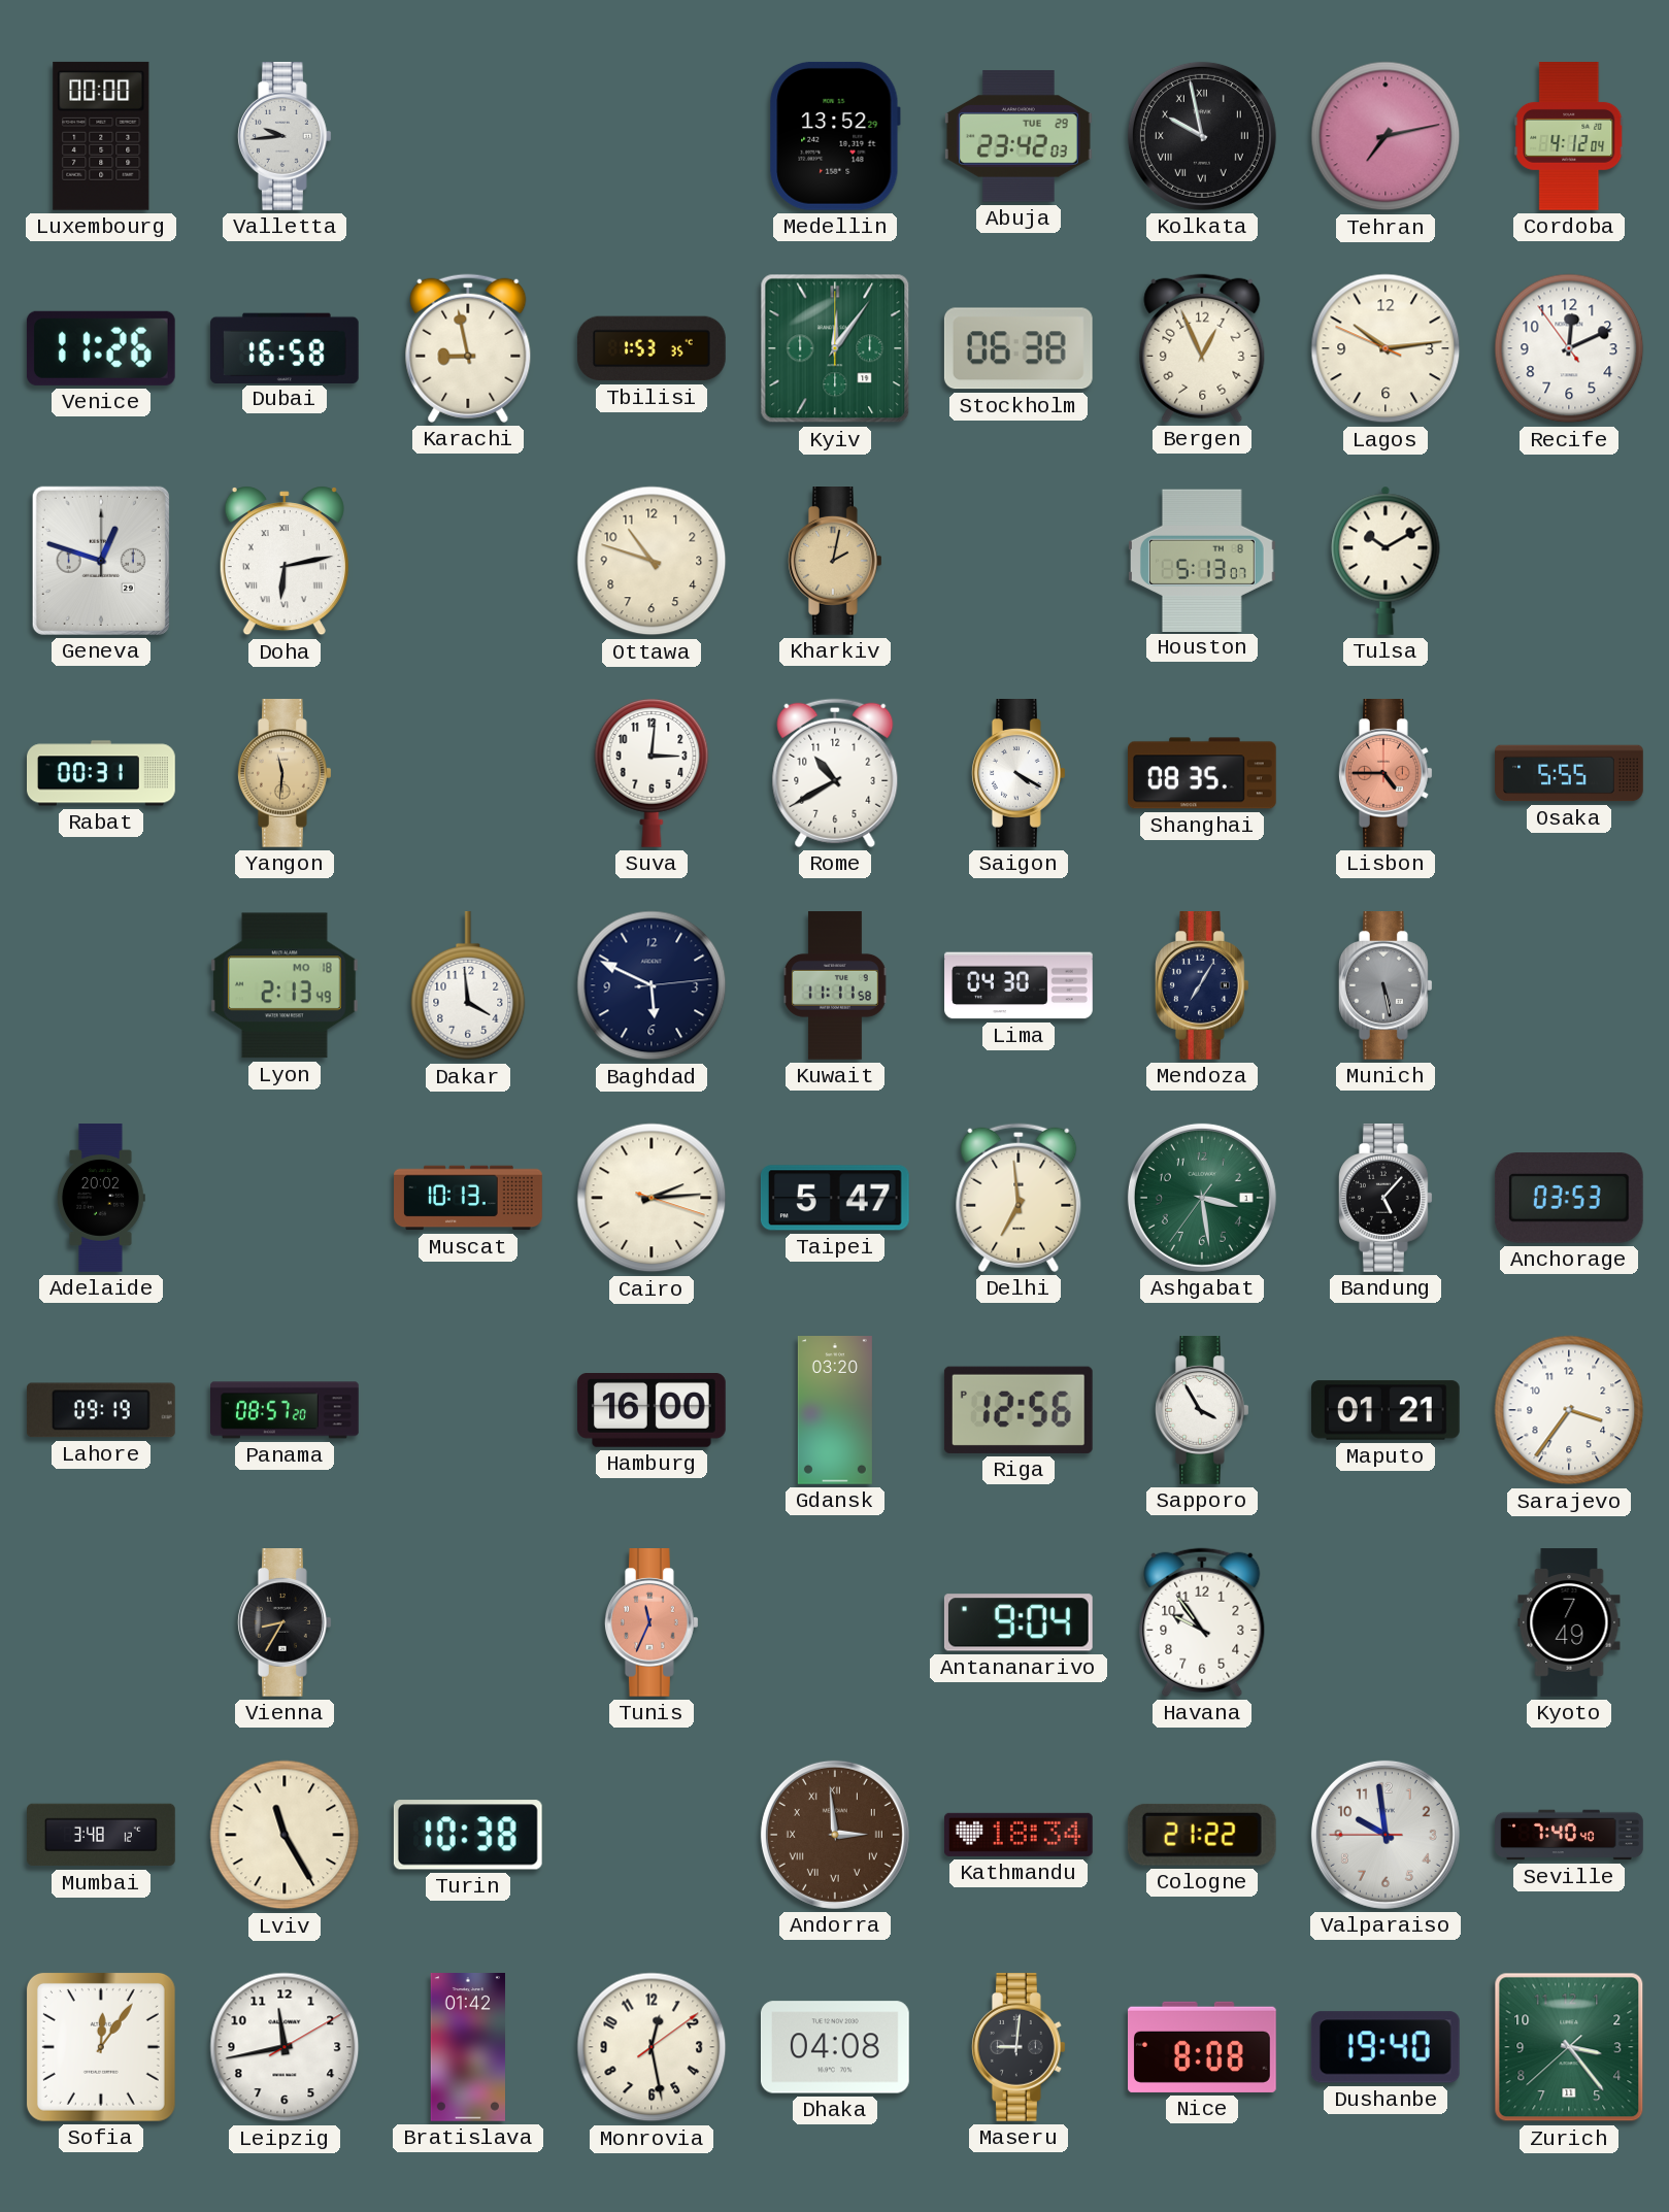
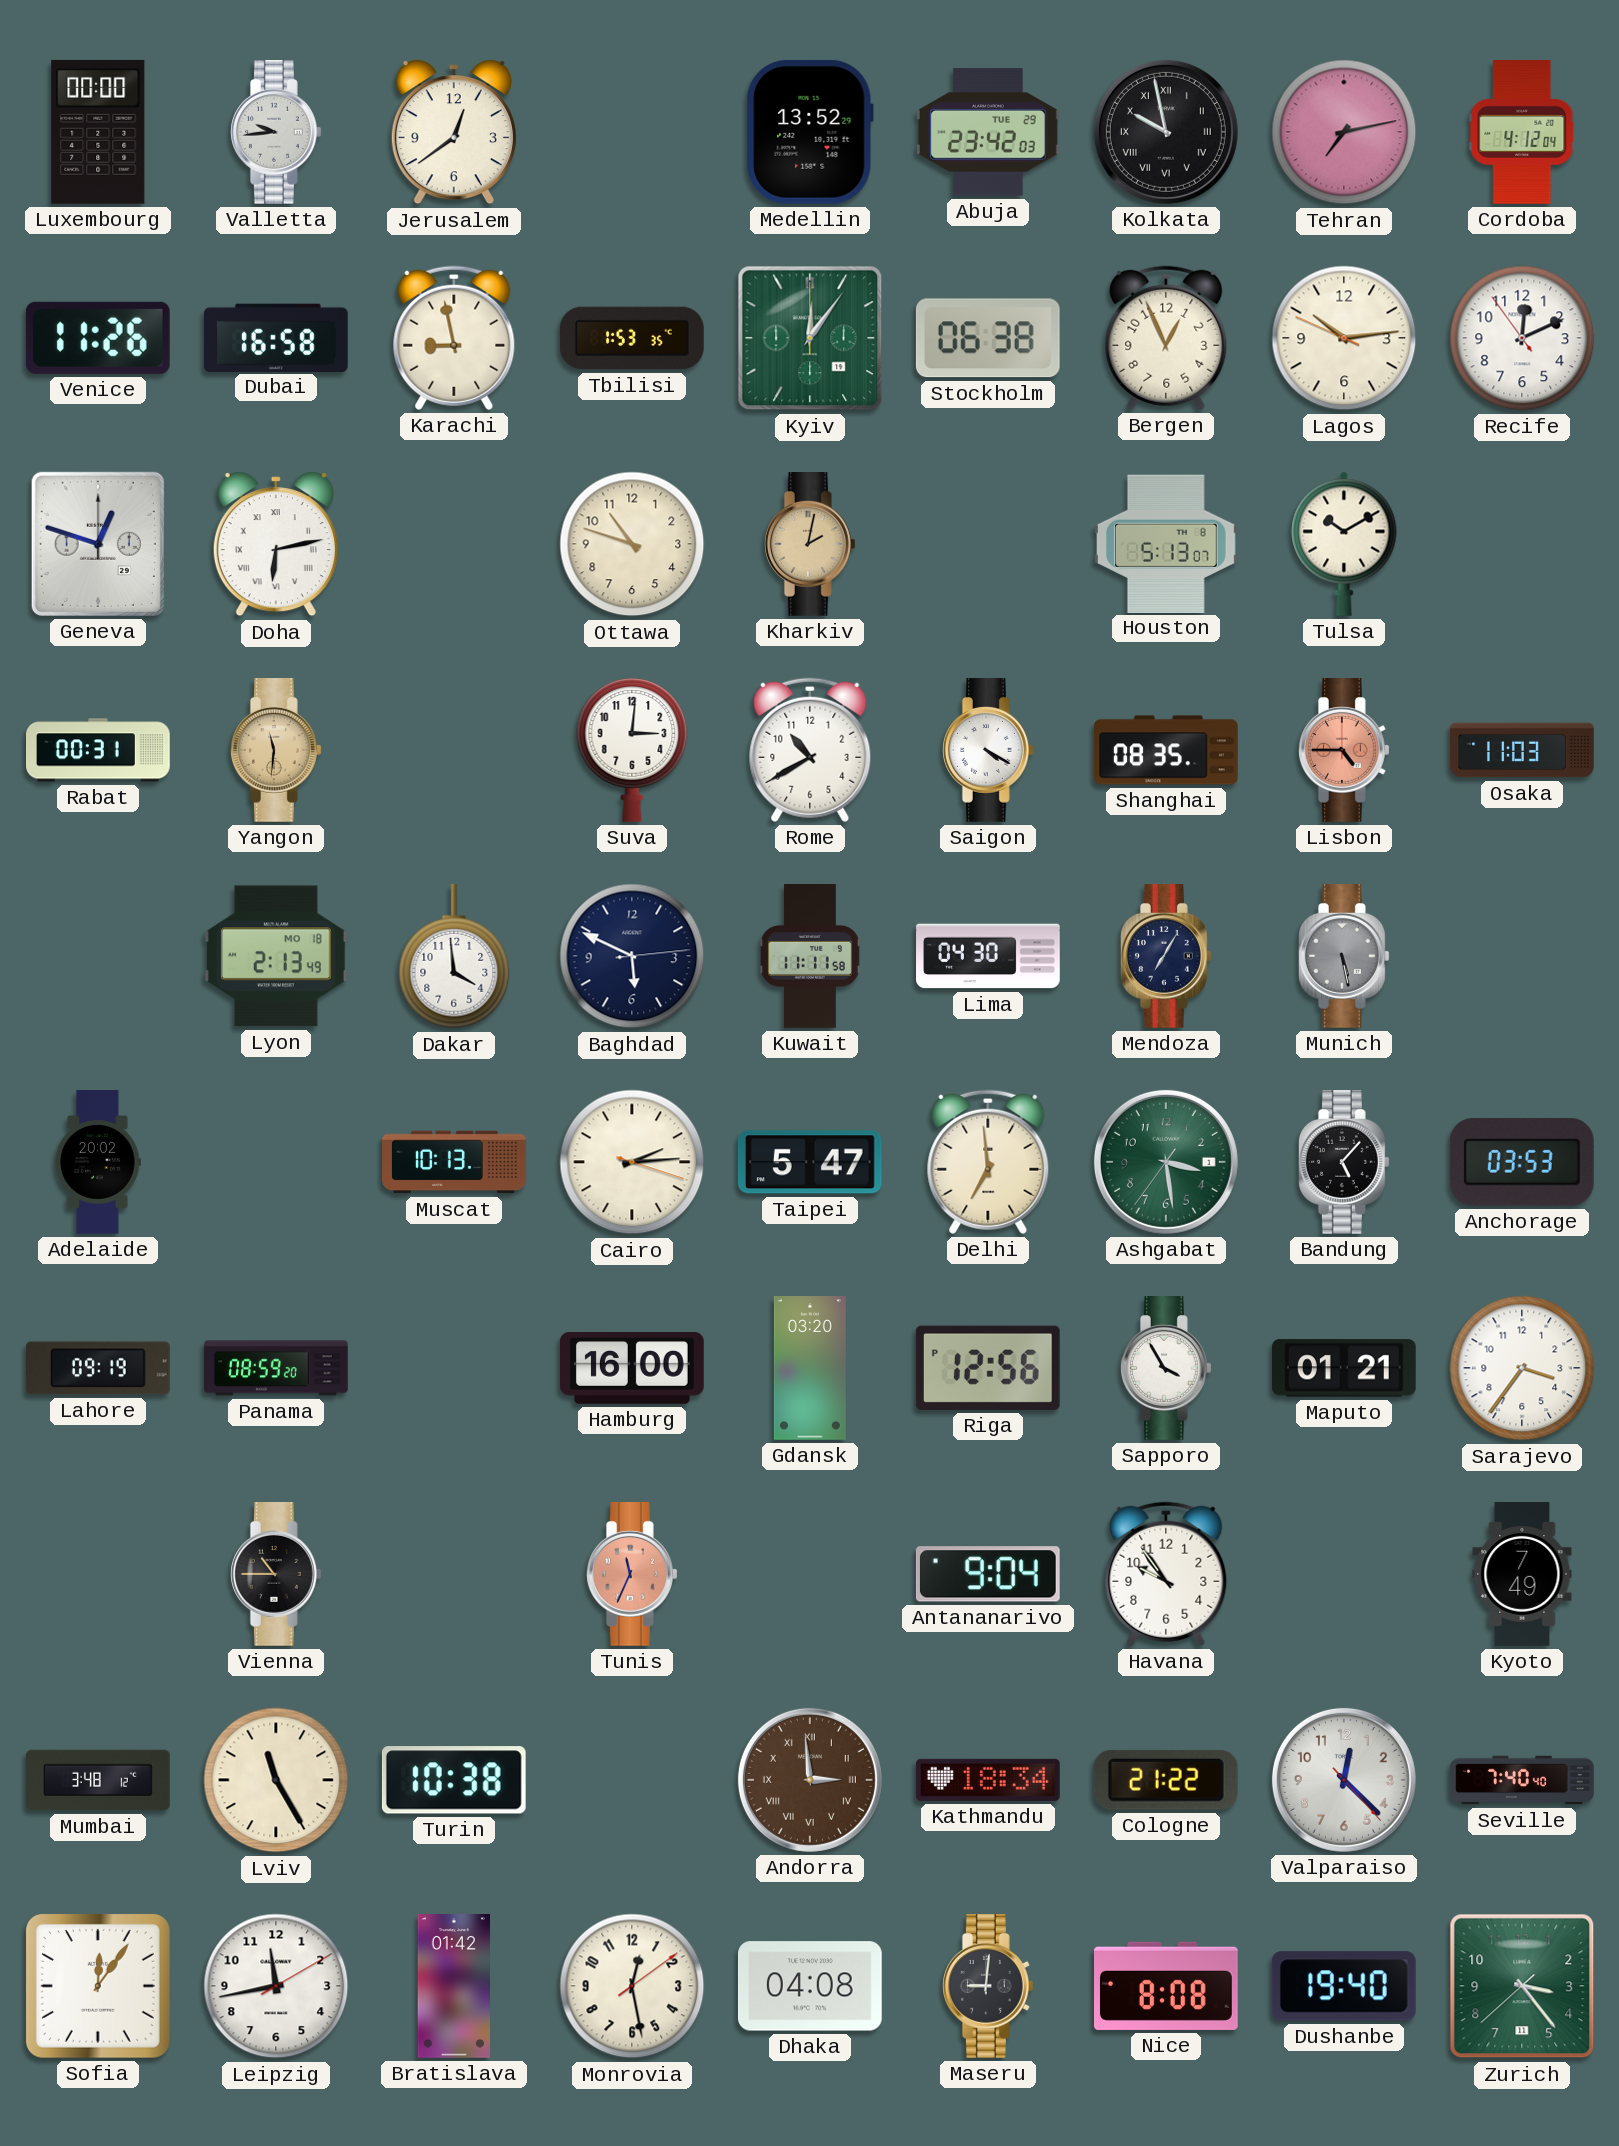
Jerusalem: none -> 12:39 (454, 132)
Osaka: 5:55 -> 11:03 (1522, 750)
Panama: 08:57 -> 08:59 (277, 1368)
Vienna: 8:35 -> 10:45 (276, 1575)
Valparaiso: 9:58 -> 12:22 (1344, 1780)
